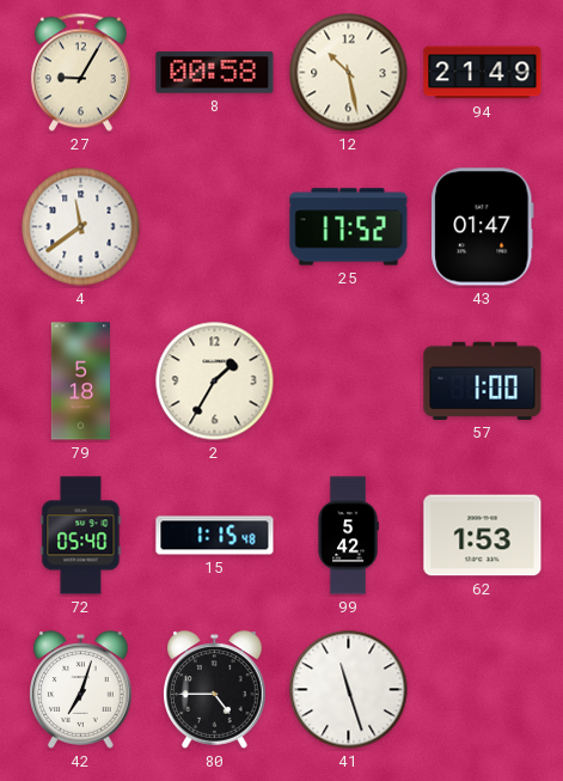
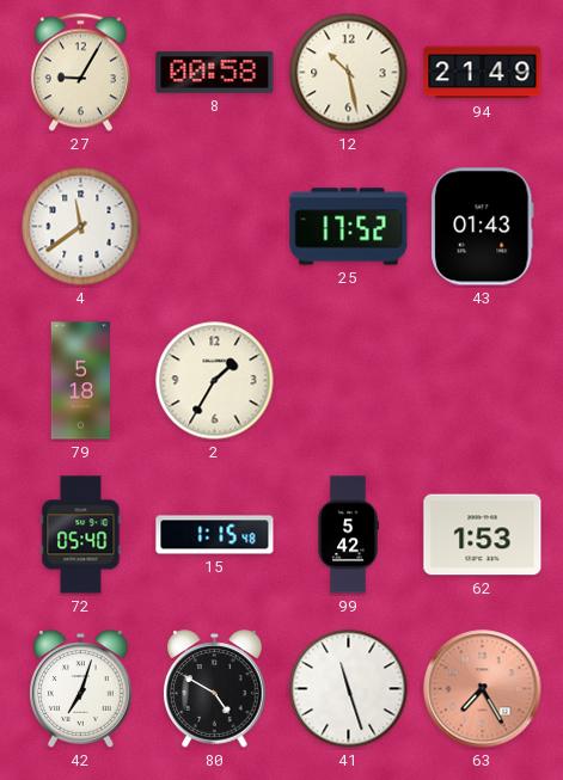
43: 01:47 -> 01:43 (483, 227)
57: 1:00 -> none (483, 380)
80: 4:45 -> 4:50 (215, 689)
63: none -> 7:25 (483, 689)
